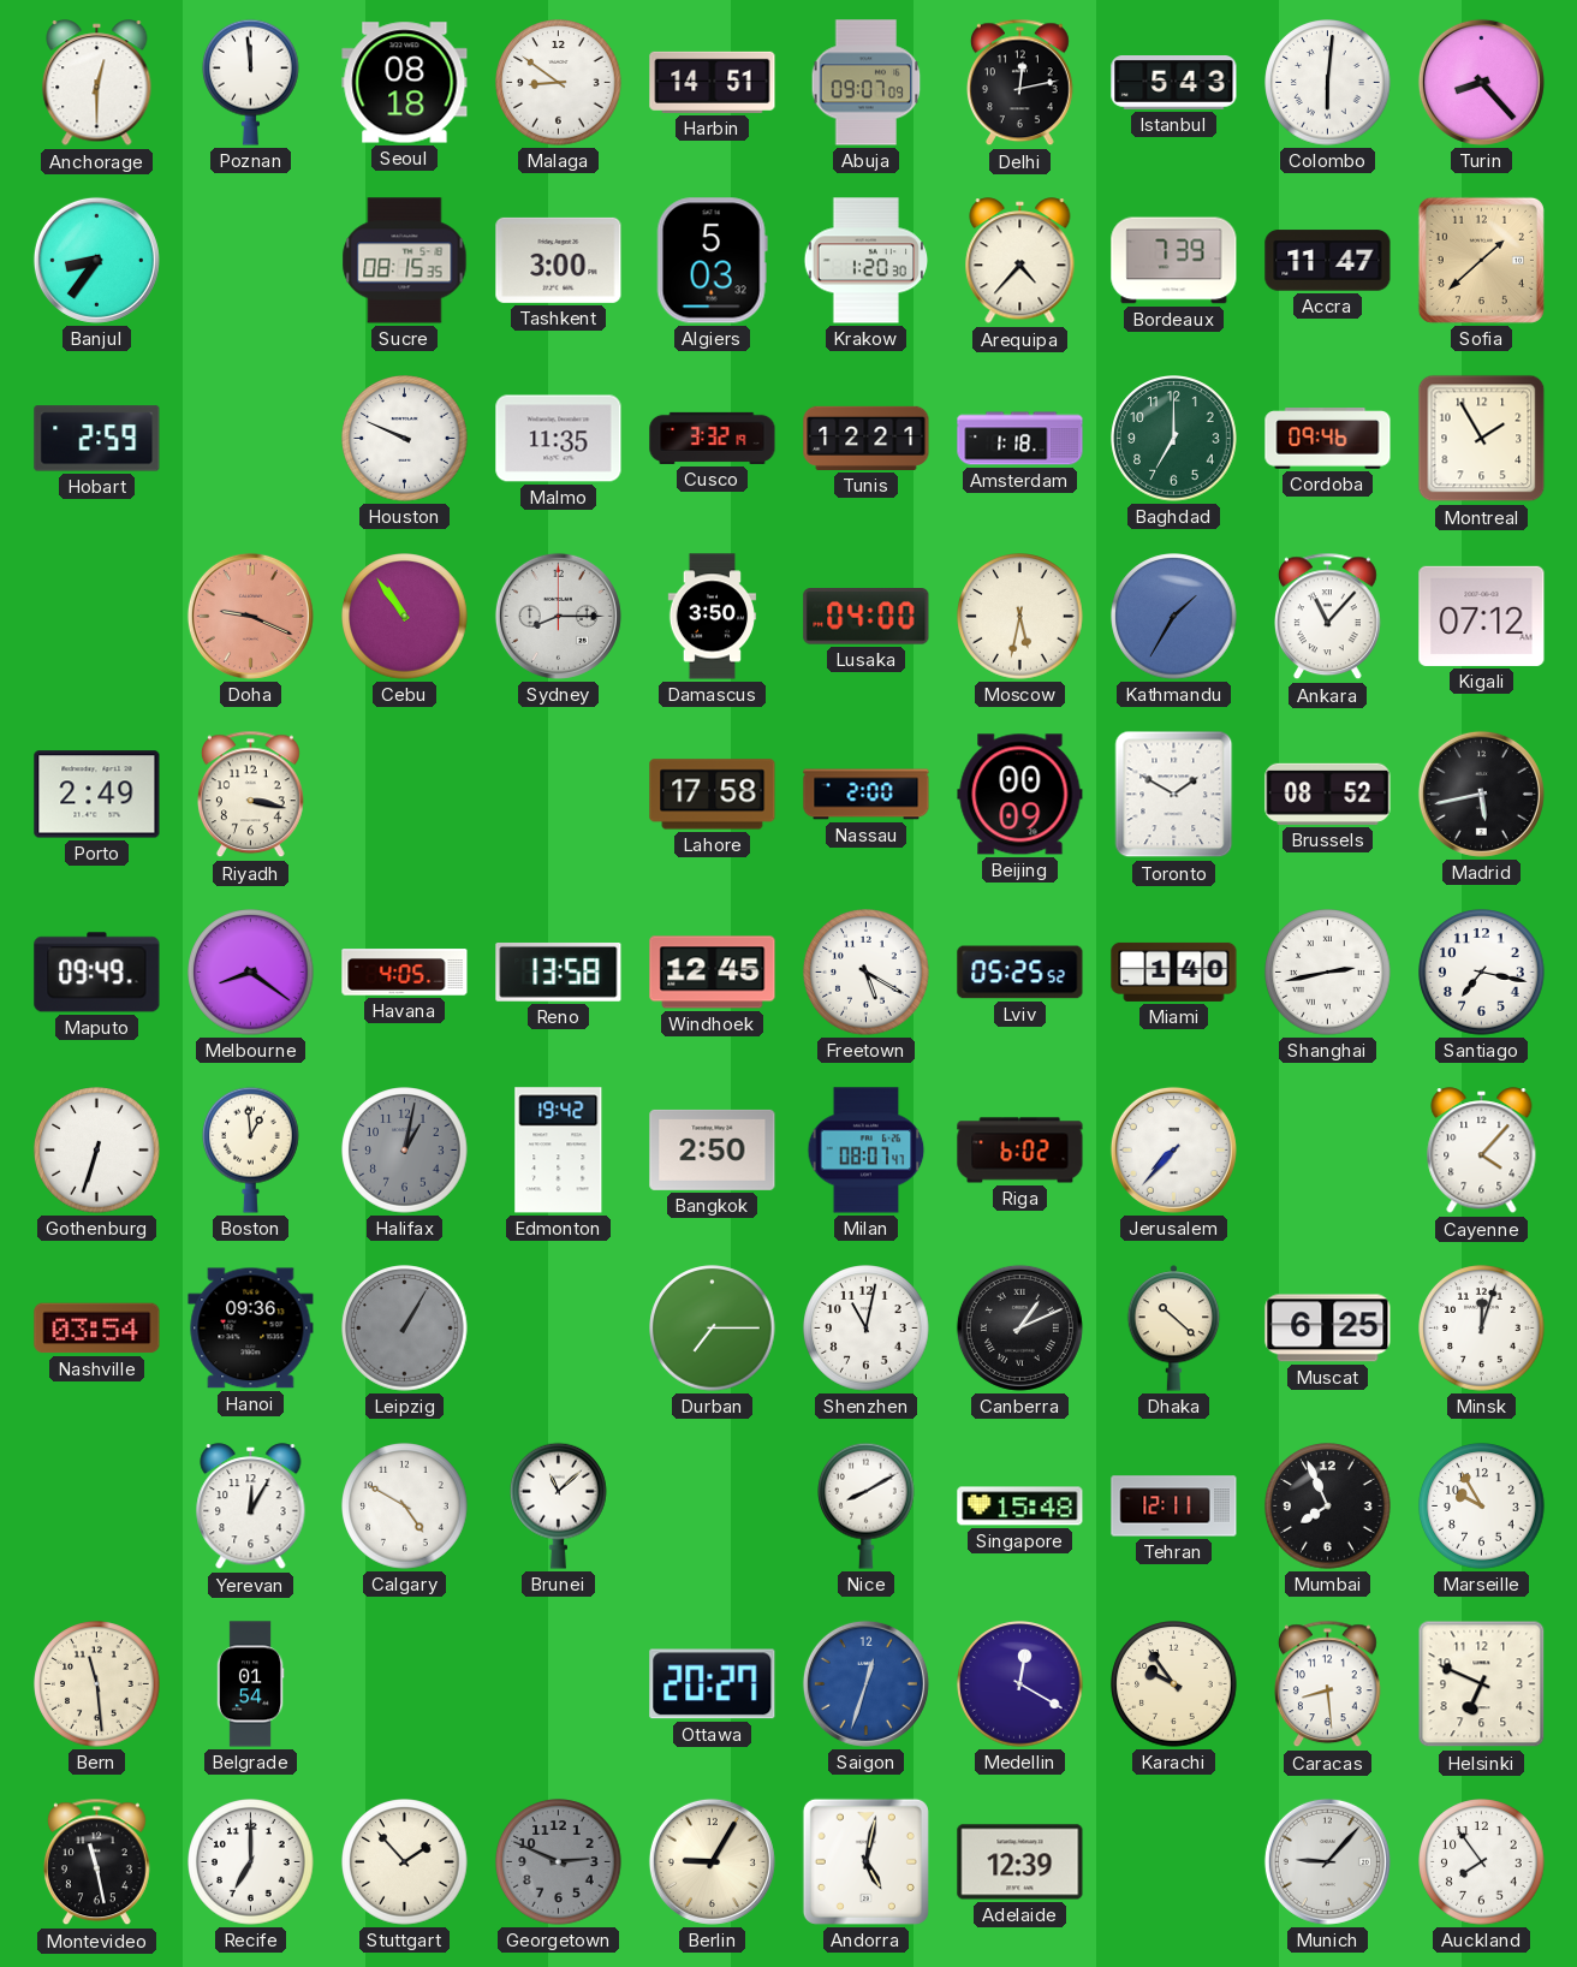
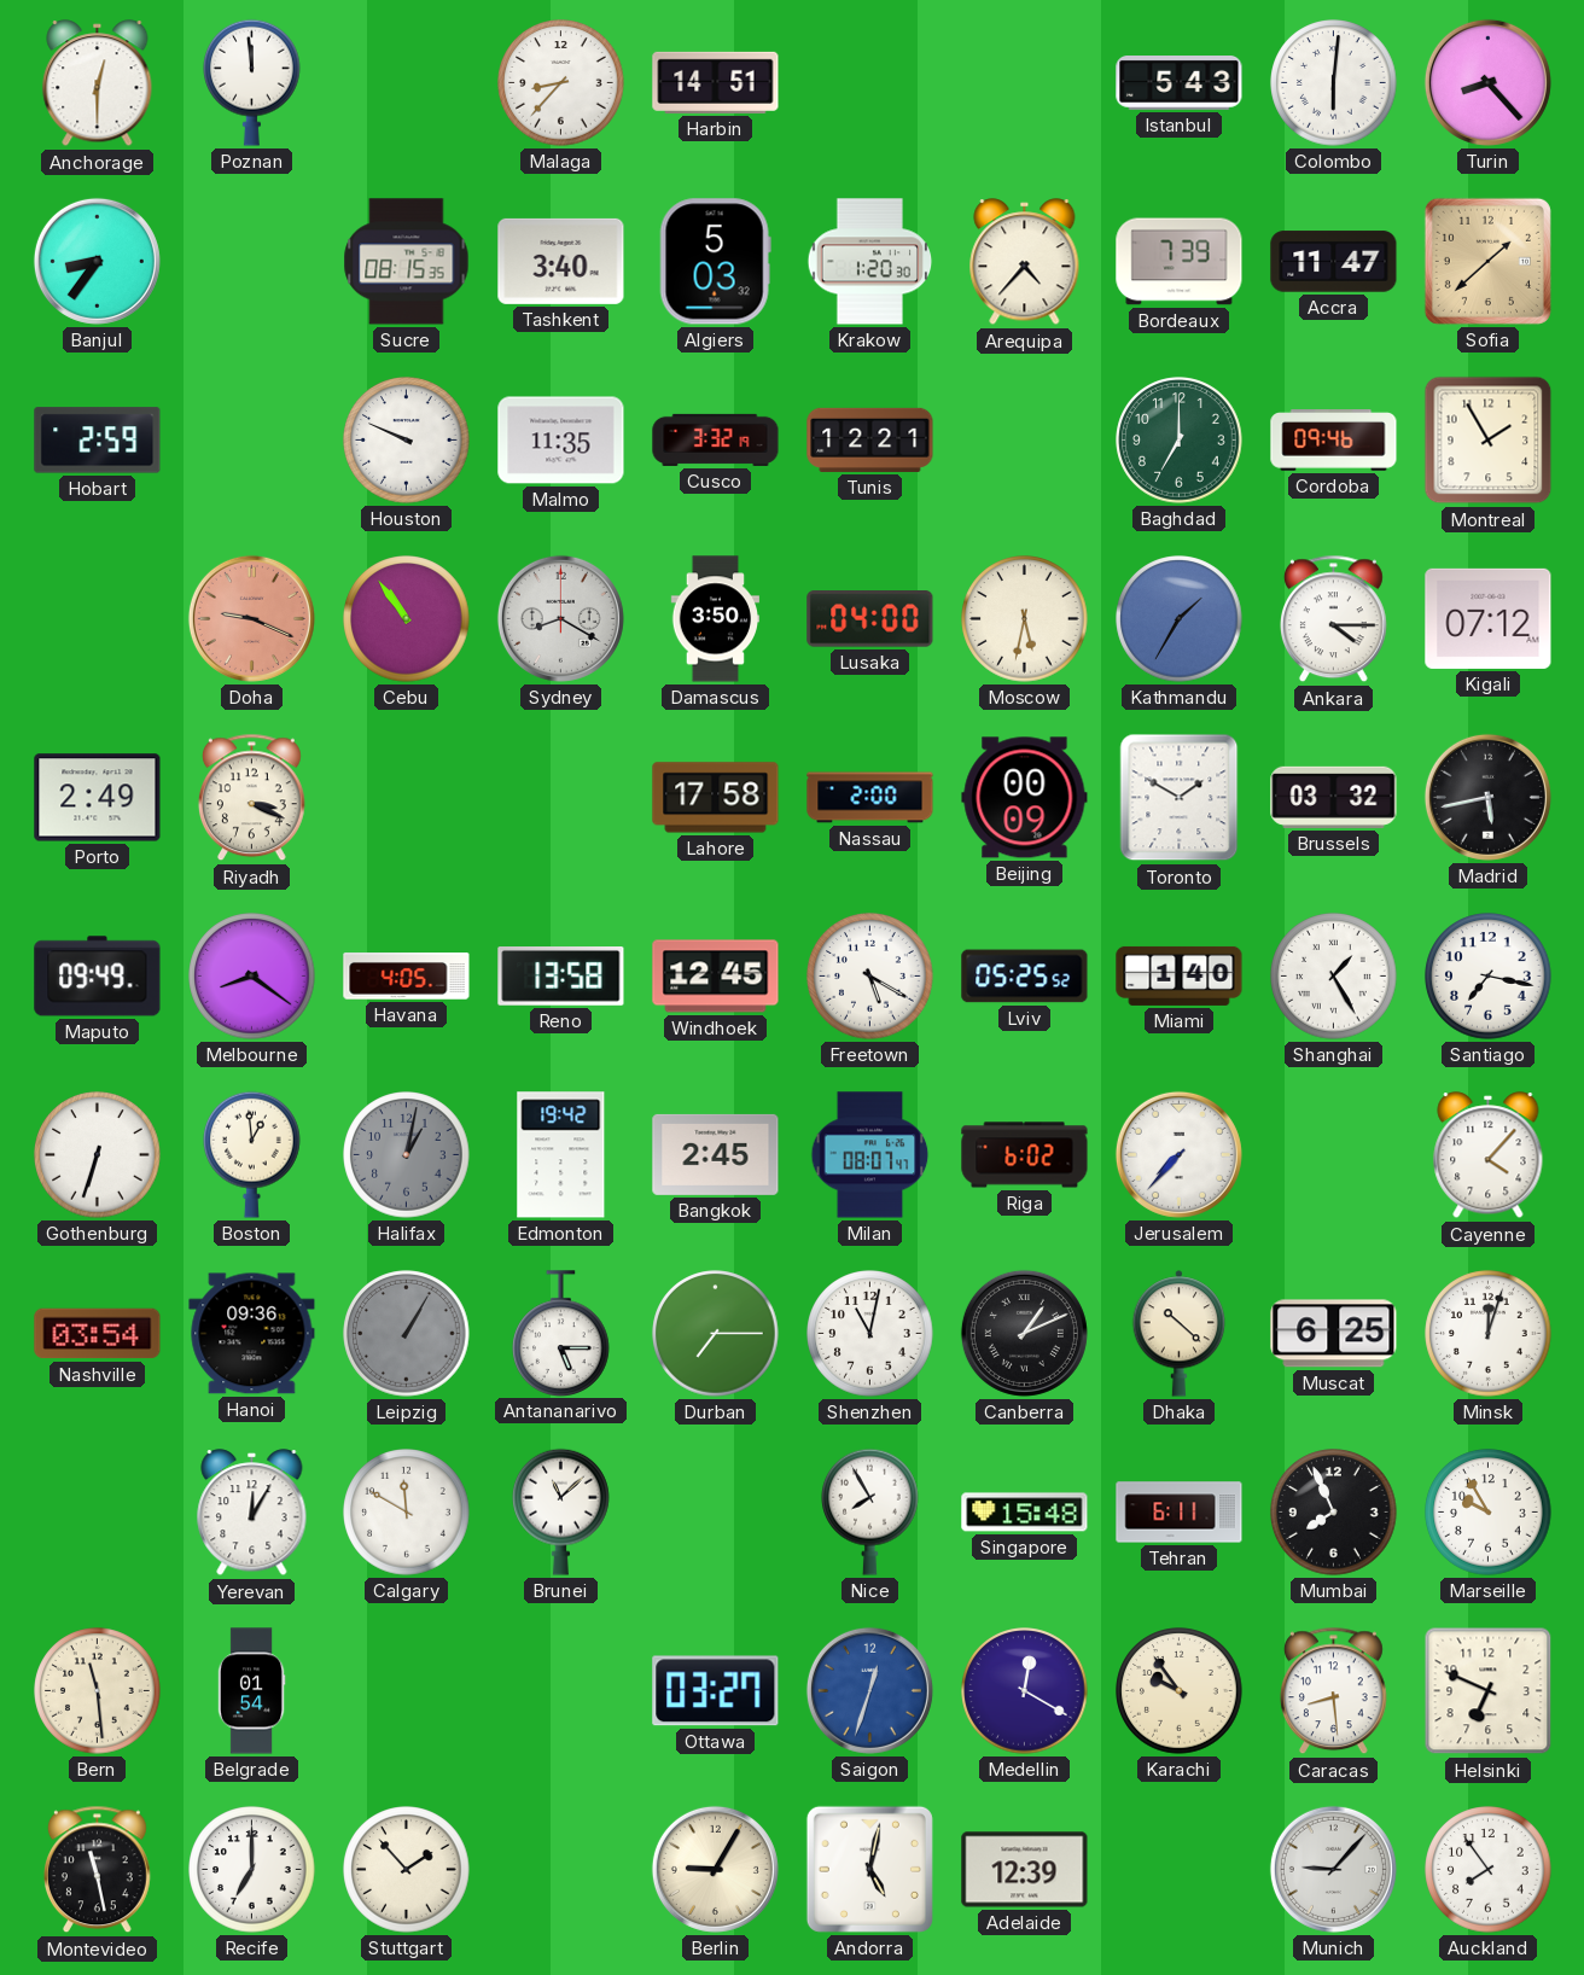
Seoul: 08:18 -> none (405, 83)
Malaga: 8:51 -> 8:37 (561, 83)
Abuja: 09:07 -> none (867, 83)
Delhi: 12:13 -> none (1019, 83)
Tashkent: 3:00 -> 3:40 (561, 261)
Amsterdam: 1:18 -> none (1020, 439)
Sydney: 8:15 -> 8:20 (560, 618)
Ankara: 11:07 -> 4:15 (1333, 619)
Riyadh: 3:17 -> 3:19 (251, 798)
Brussels: 08:52 -> 03:32 (1334, 797)
Shanghai: 2:43 -> 1:25 (1334, 977)
Bangkok: 2:50 -> 2:45 (716, 1154)
Antananarivo: none -> 5:15 (561, 1333)
Calgary: 4:50 -> 11:50 (407, 1513)
Nice: 8:10 -> 7:55 (870, 1511)
Tehran: 12:11 -> 6:11 (1180, 1513)
Ottawa: 20:27 -> 03:27 (716, 1691)
Georgetown: 2:49 -> none (559, 1862)
